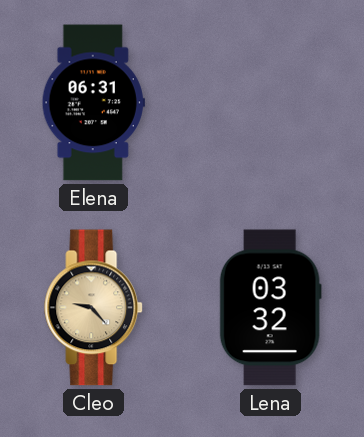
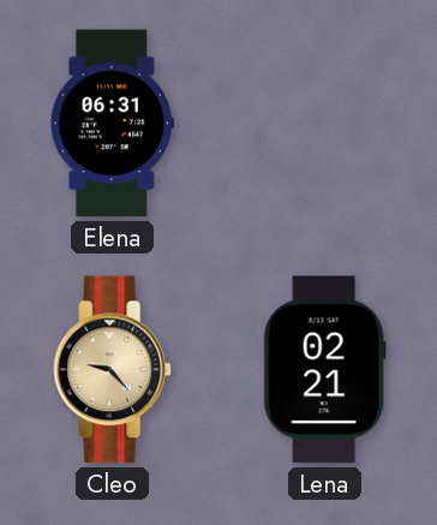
Lena: 03:32 -> 02:21 (324, 370)
